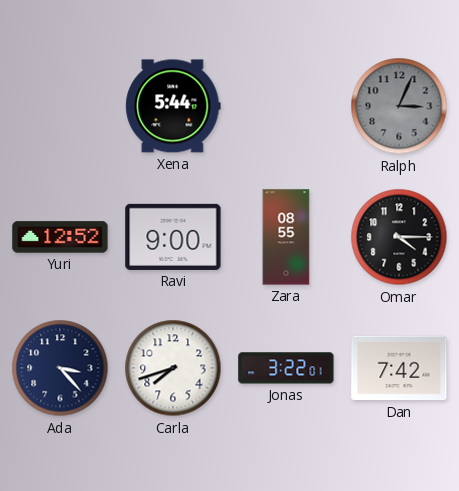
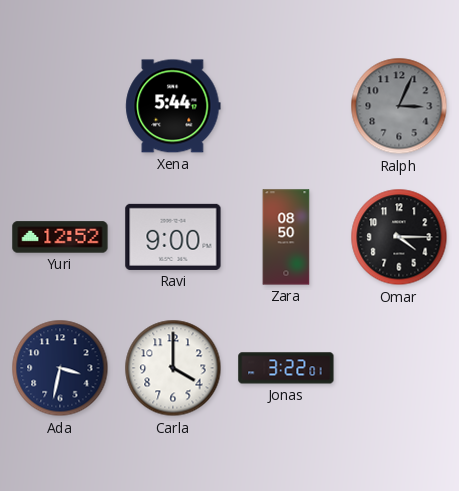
Zara: 08:55 -> 08:50 (286, 237)
Ada: 3:23 -> 3:32 (60, 368)
Carla: 7:42 -> 4:00 (173, 368)
Dan: 7:42 -> none (399, 368)
